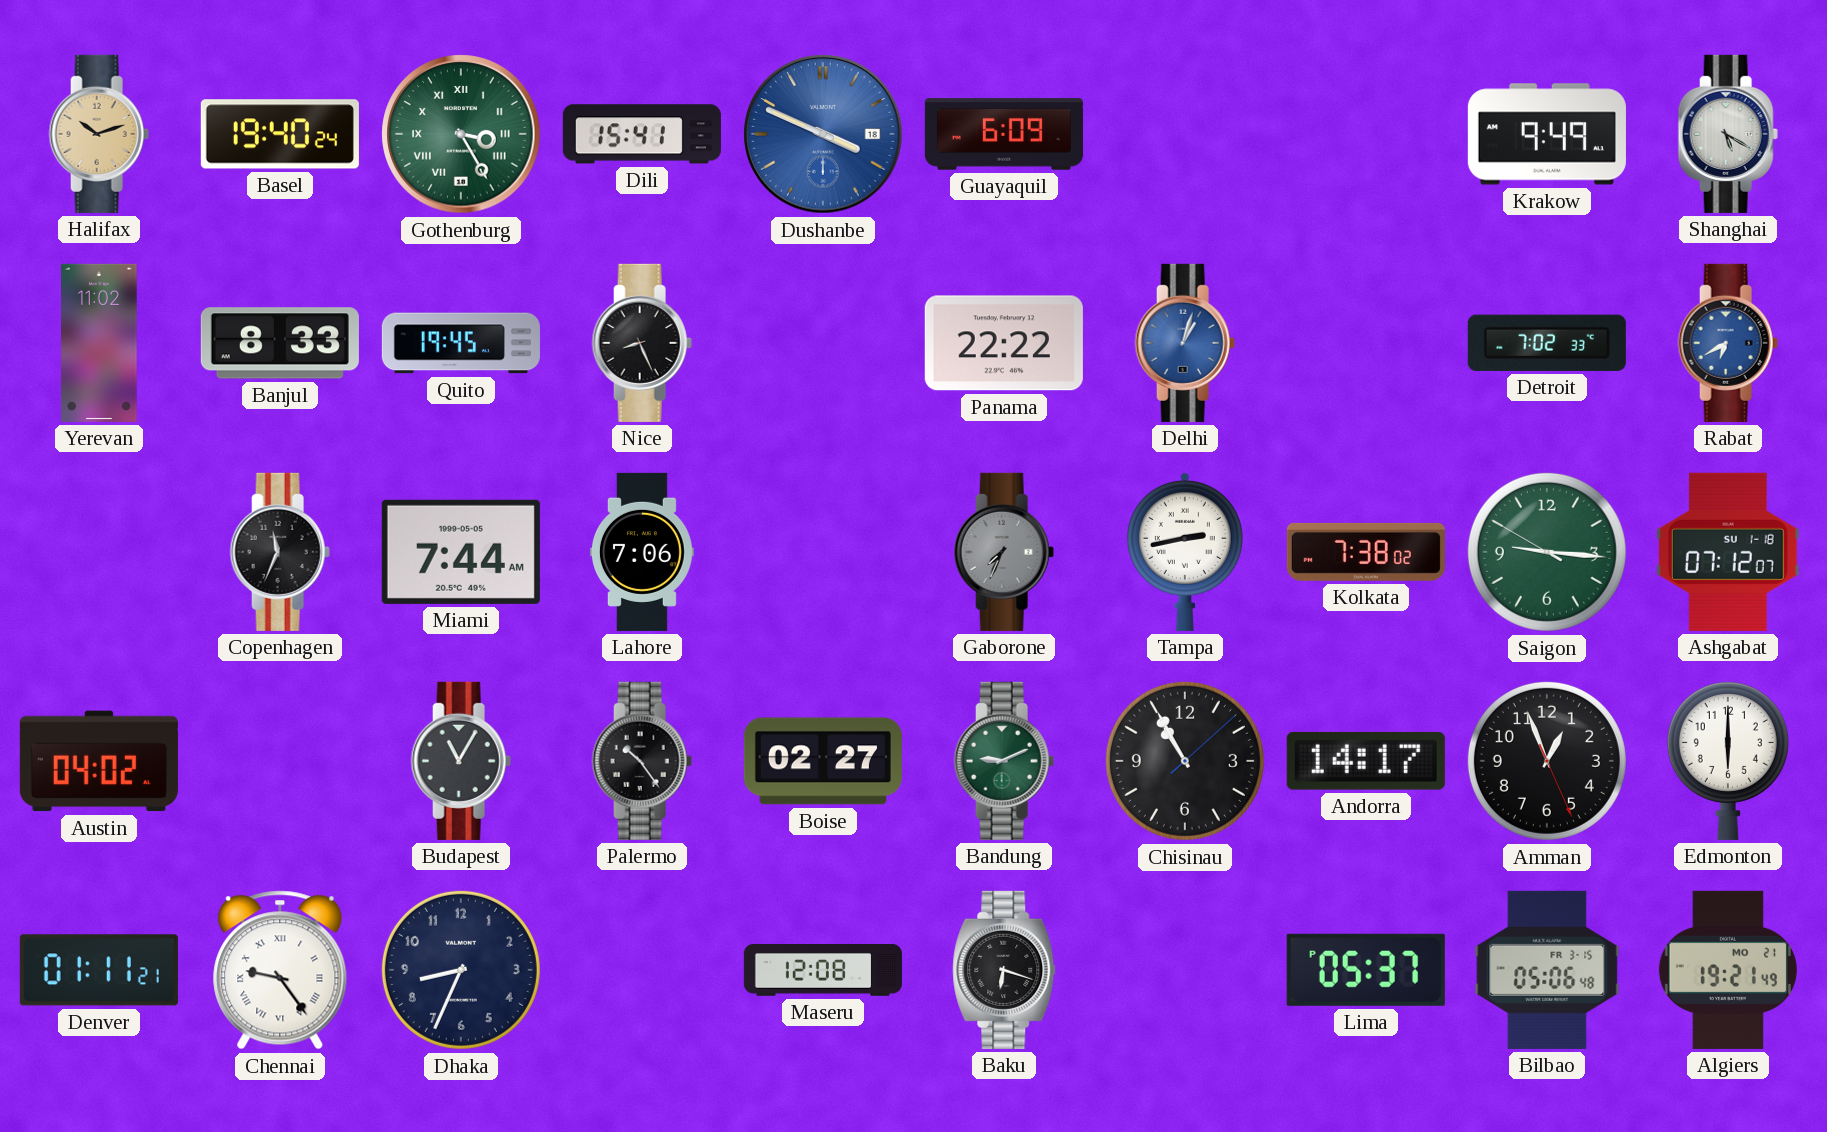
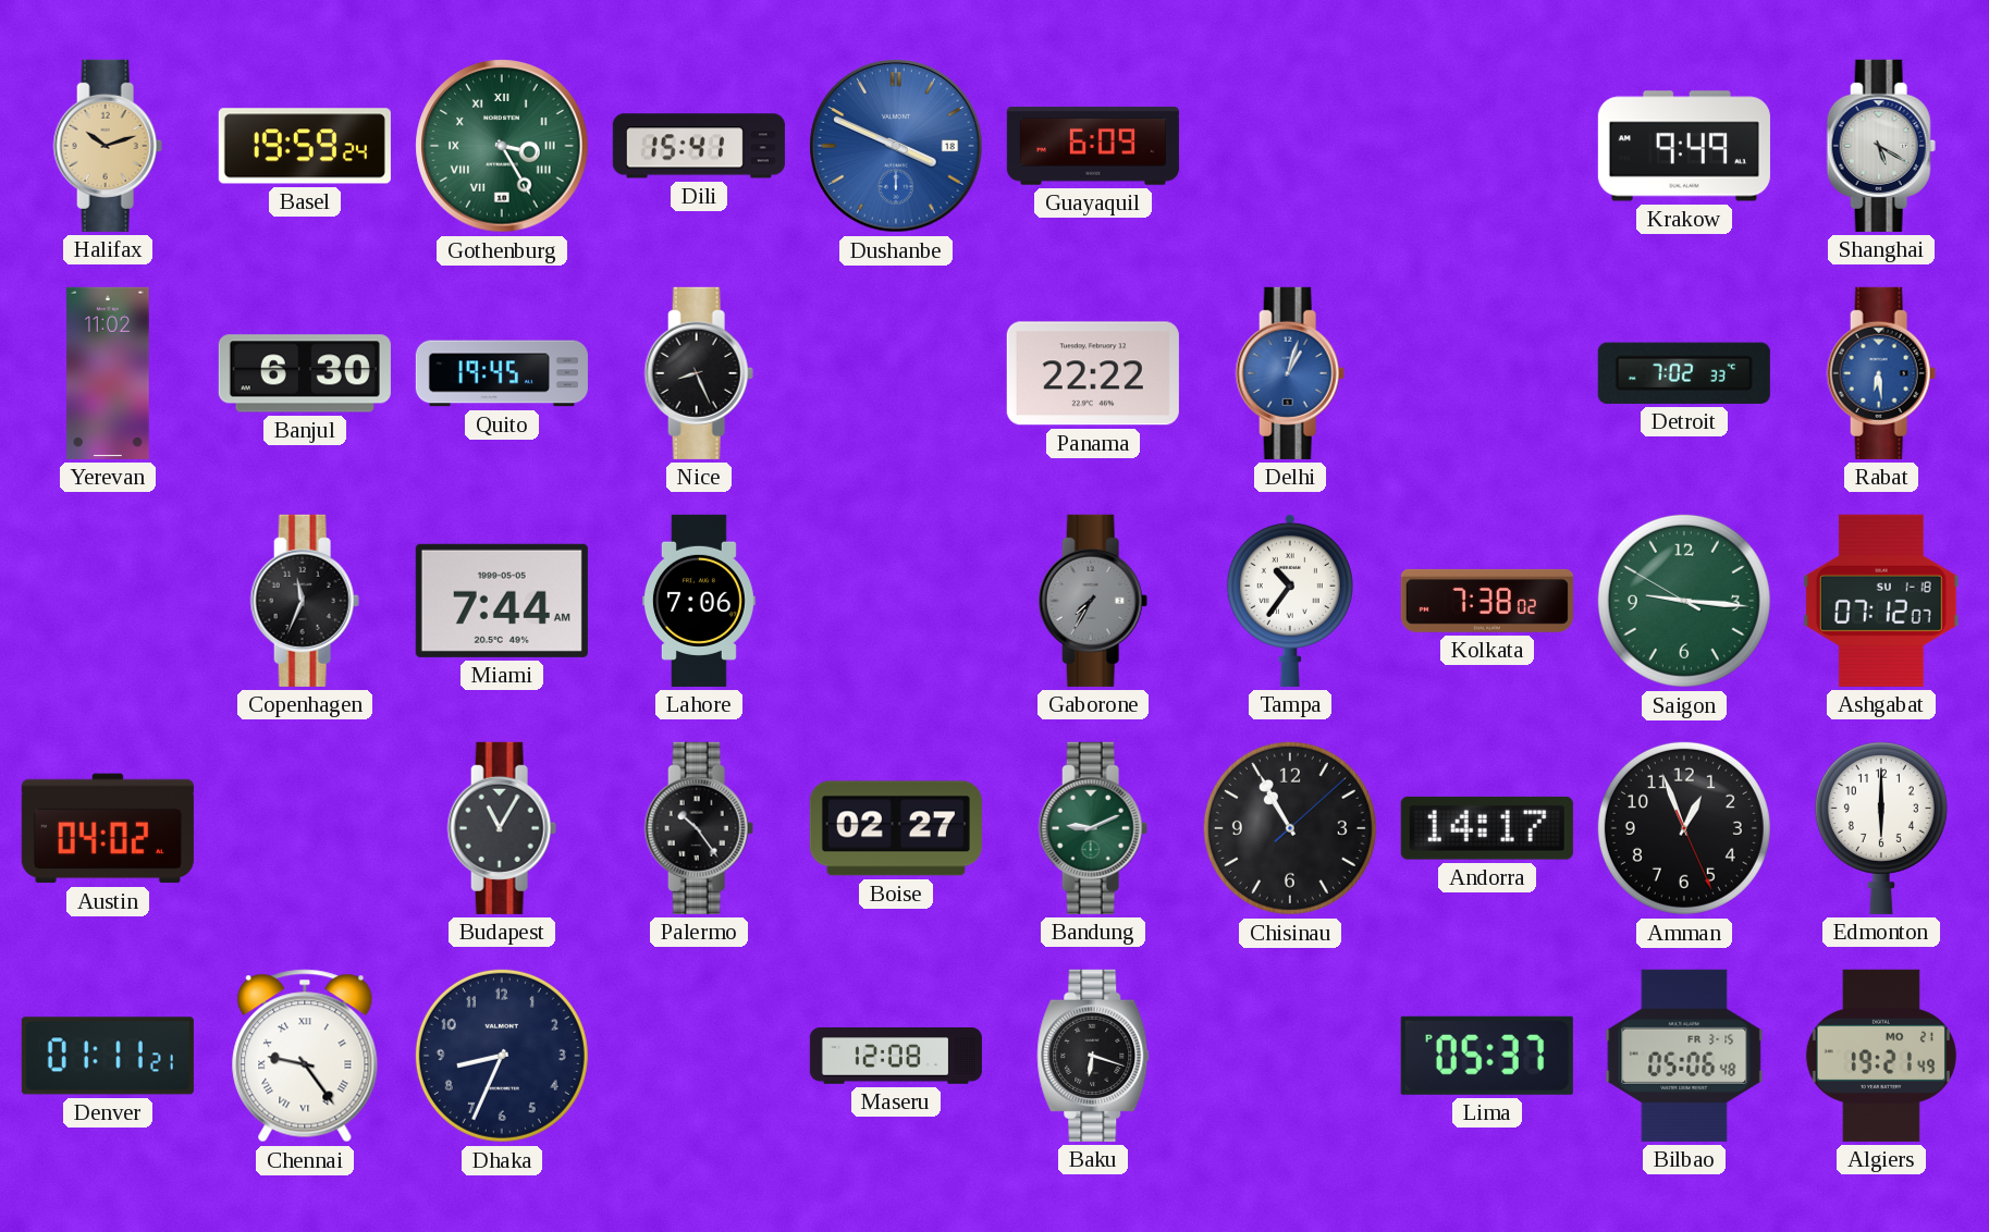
Basel: 19:40 -> 19:59 (305, 146)
Banjul: 8:33 -> 6:30 (305, 373)
Rabat: 6:40 -> 6:29 (1881, 373)
Gaborone: 7:34 -> 7:35 (1093, 601)
Tampa: 2:43 -> 10:36 (1290, 600)
